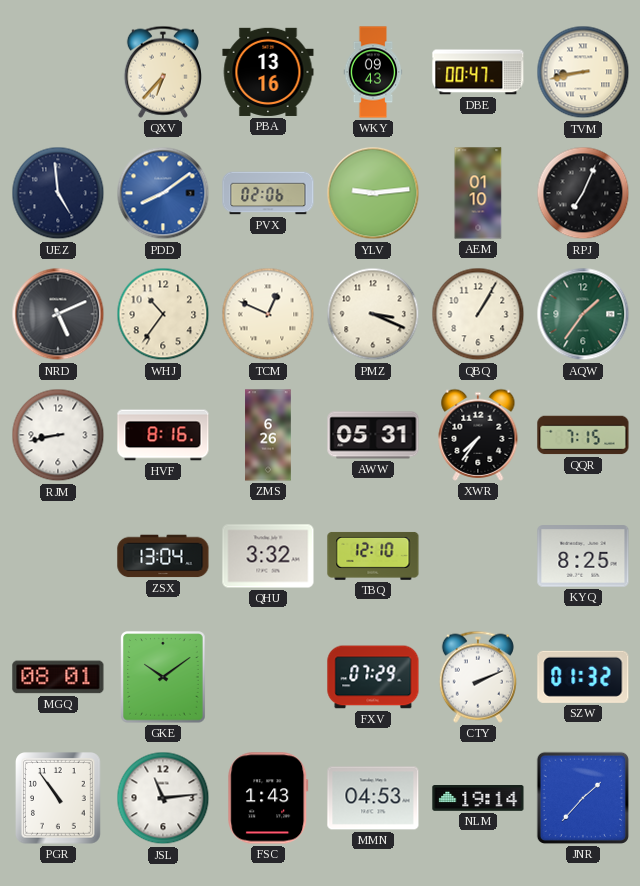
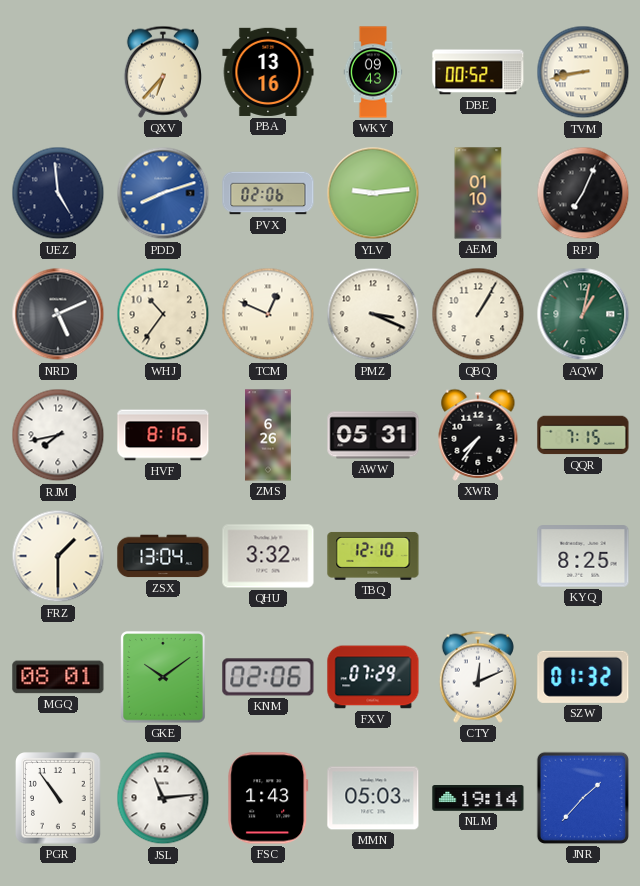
DBE: 00:47 -> 00:52 (478, 72)
PDD: 8:09 -> 8:12 (163, 193)
AQW: 1:36 -> 1:02 (583, 314)
RJM: 8:43 -> 7:43 (58, 435)
FRZ: none -> 1:30 (58, 556)
KNM: none -> 02:06 (268, 677)
CTY: 2:11 -> 12:11 (478, 677)
MMN: 04:53 -> 05:03 (373, 798)
